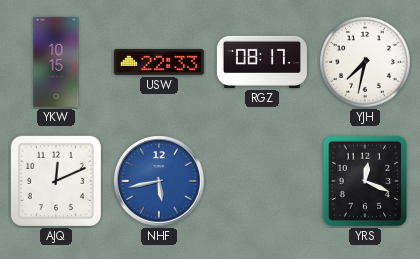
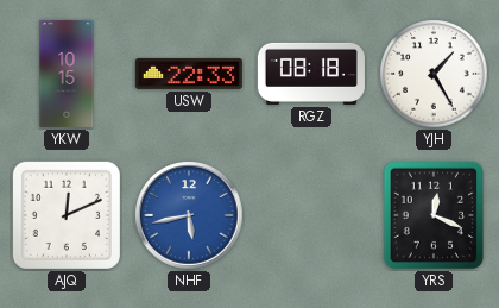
RGZ: 08:17 -> 08:18 (311, 74)
YJH: 7:32 -> 1:25 (434, 74)
